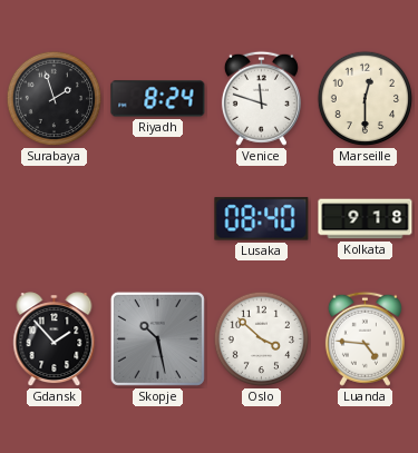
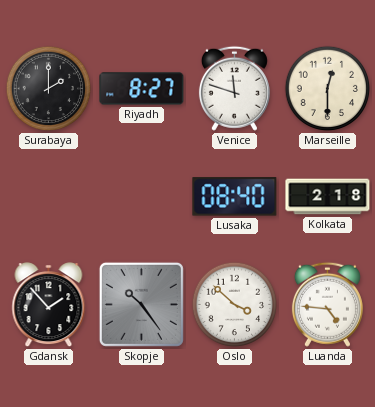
Surabaya: 1:57 -> 2:00 (49, 89)
Riyadh: 8:24 -> 8:27 (142, 89)
Kolkata: 9:18 -> 2:18 (328, 197)
Skopje: 10:28 -> 10:24 (141, 304)
